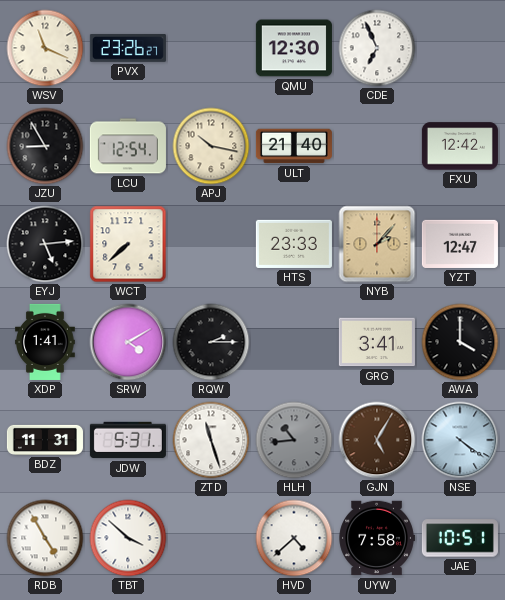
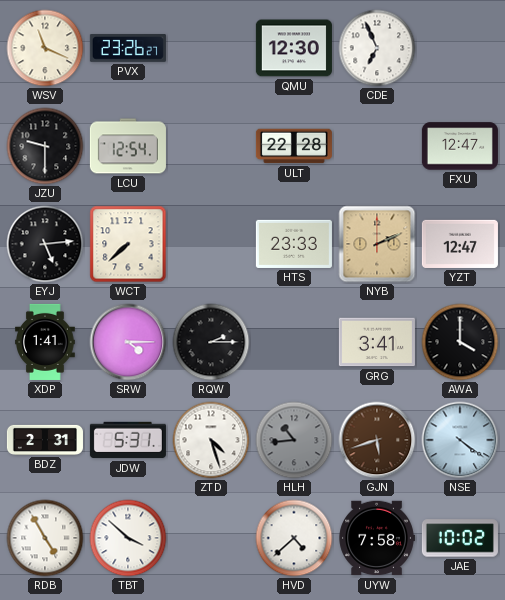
JZU: 8:55 -> 9:30 (45, 146)
APJ: 10:17 -> none (211, 146)
ULT: 21:40 -> 22:28 (294, 146)
FXU: 12:42 -> 12:47 (460, 146)
NYB: 2:07 -> 2:11 (377, 244)
SRW: 4:10 -> 4:15 (128, 342)
BDZ: 11:31 -> 2:31 (45, 440)
ZTD: 11:27 -> 4:27 (211, 440)
GJN: 5:05 -> 5:42 (377, 440)
JAE: 10:51 -> 10:02 (460, 538)
